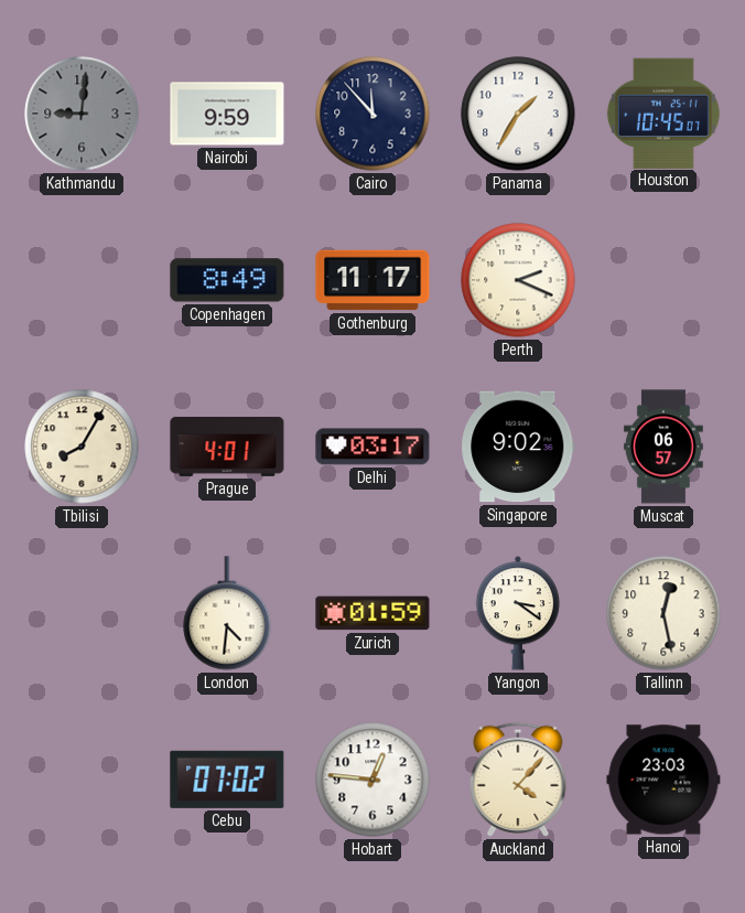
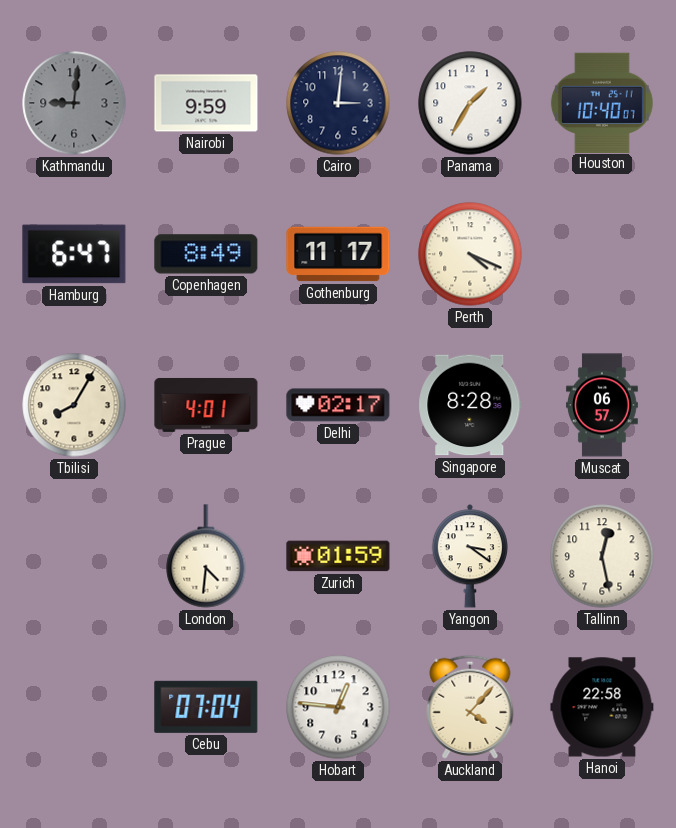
Cairo: 11:53 -> 3:01 (338, 103)
Houston: 10:45 -> 10:40 (602, 102)
Hamburg: none -> 6:47 (74, 254)
Perth: 2:19 -> 4:19 (470, 254)
Delhi: 03:17 -> 02:17 (338, 405)
Singapore: 9:02 -> 8:28 (470, 405)
Cebu: 07:02 -> 07:04 (206, 707)
Hanoi: 23:03 -> 22:58 (602, 707)
